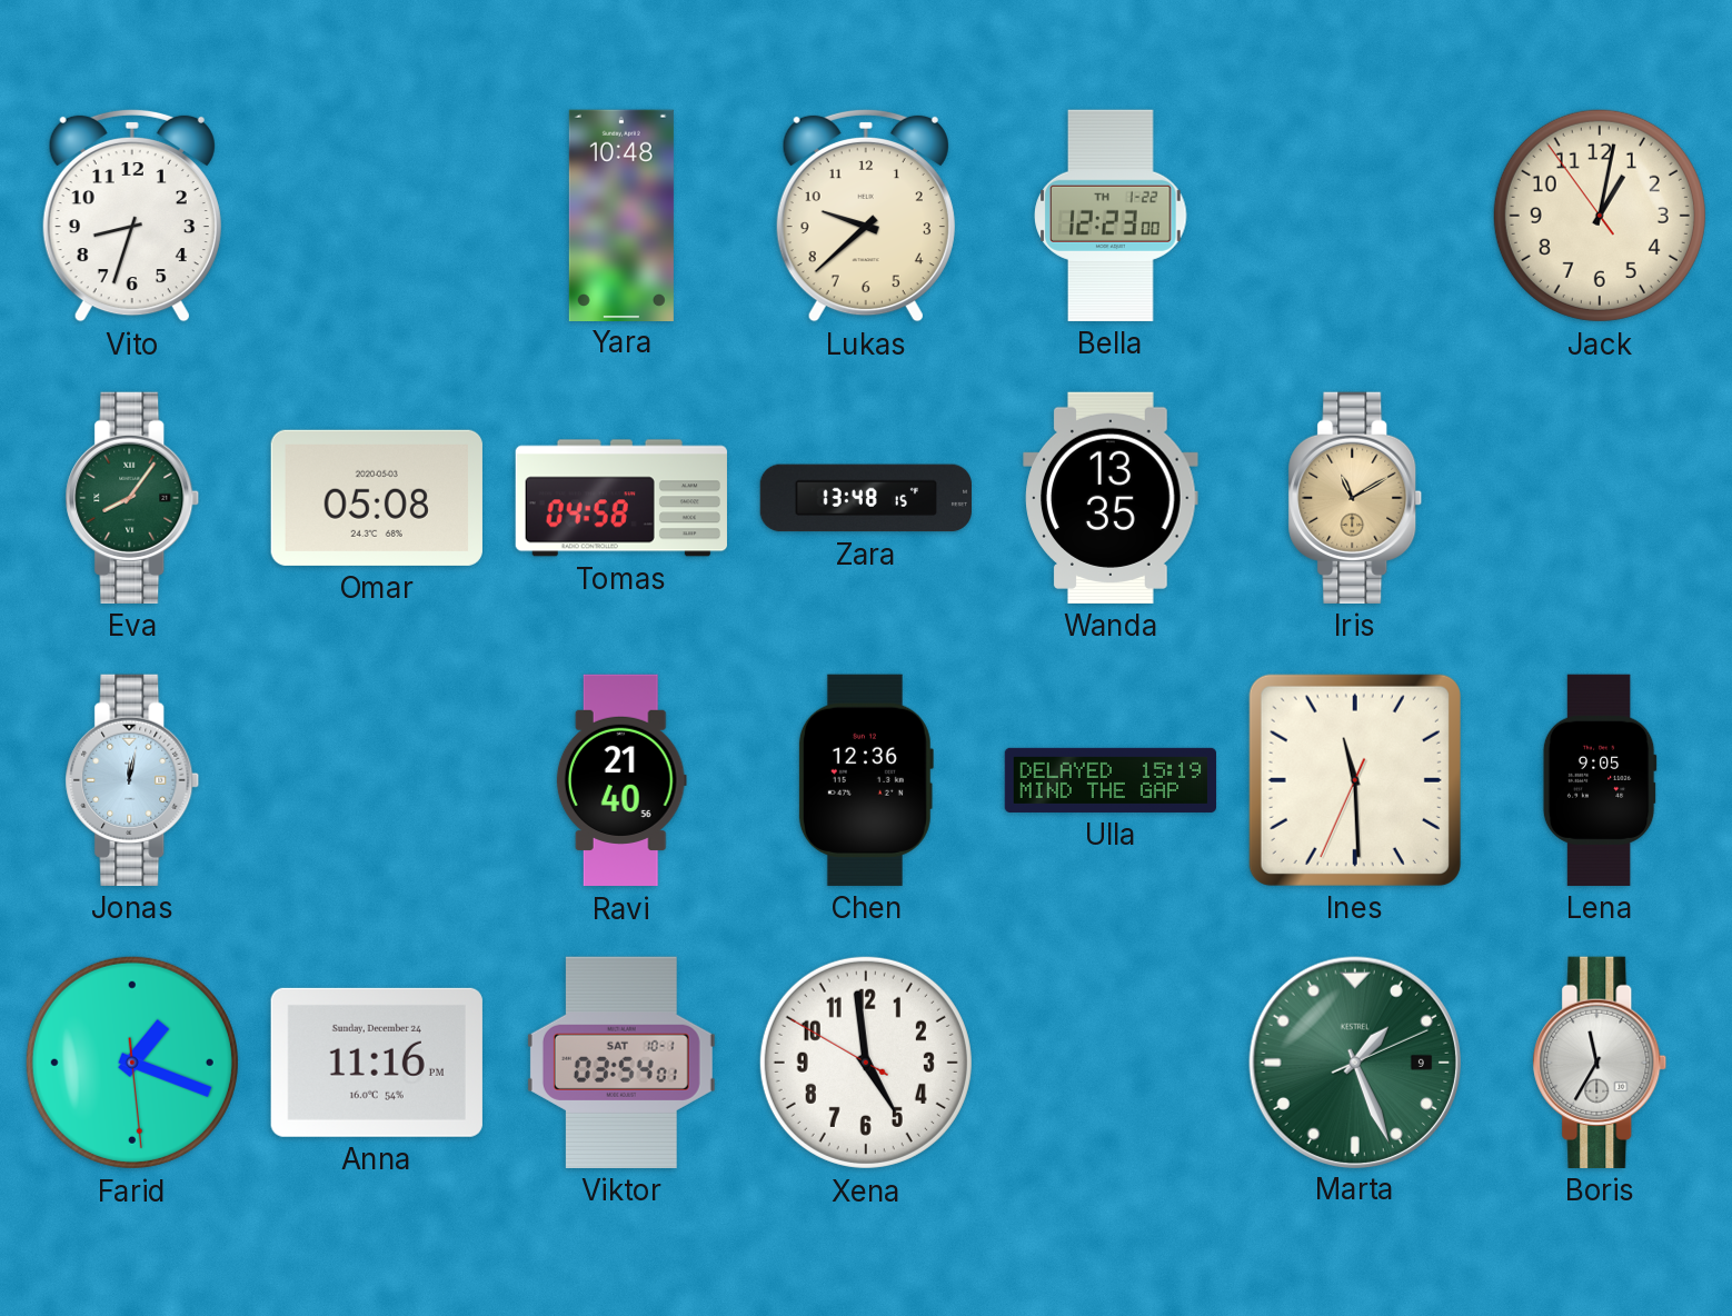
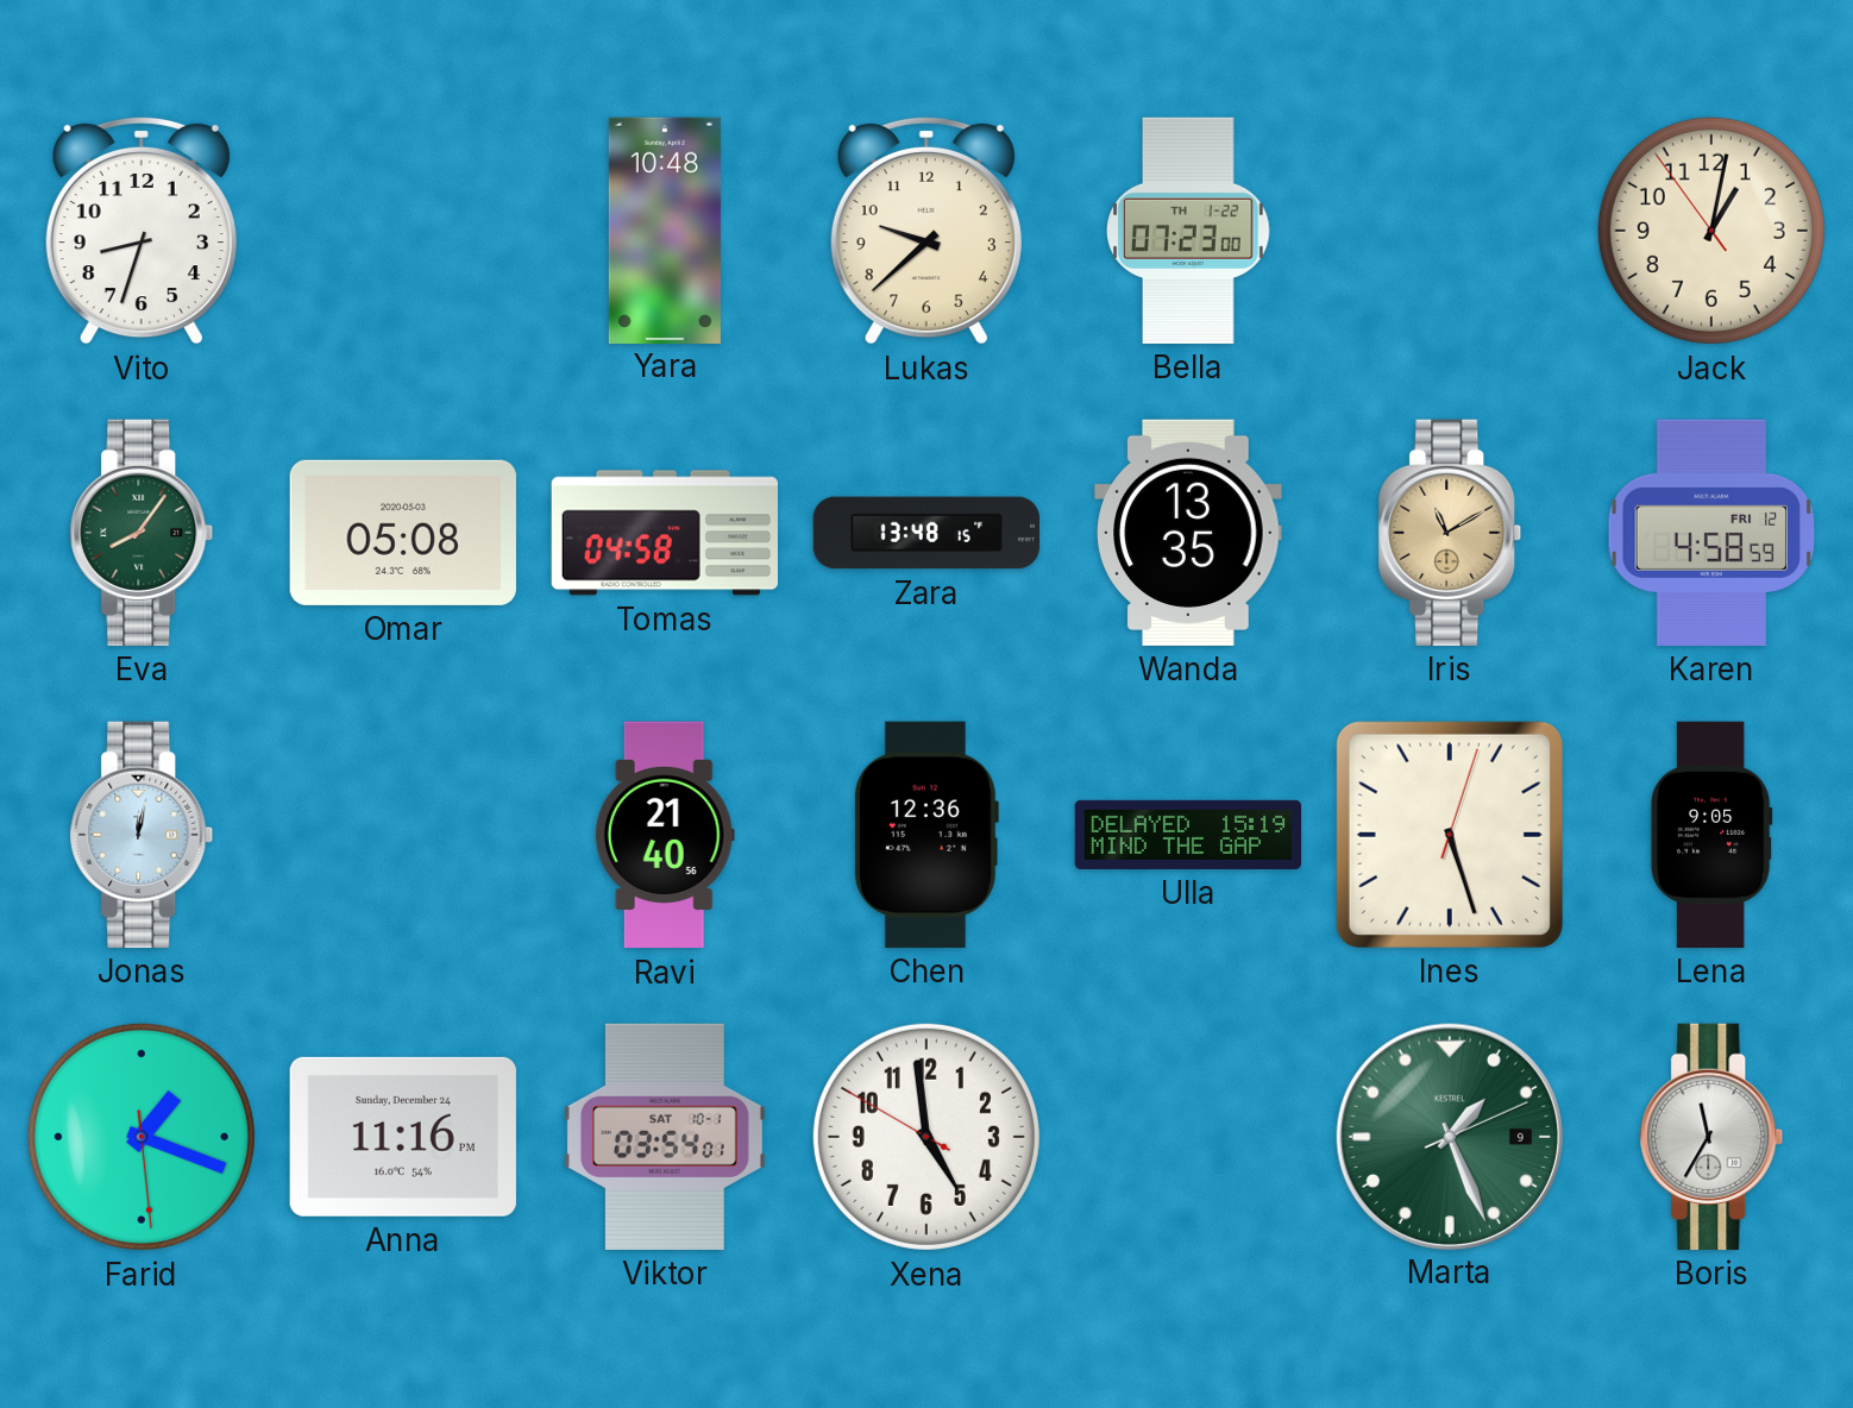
Bella: 12:23 -> 07:23 (1188, 231)
Karen: none -> 4:58 (1711, 533)
Ines: 11:29 -> 5:27 (1450, 835)
